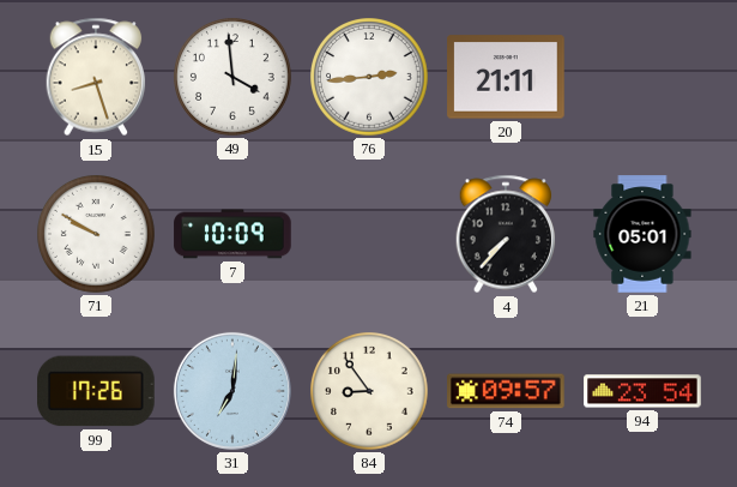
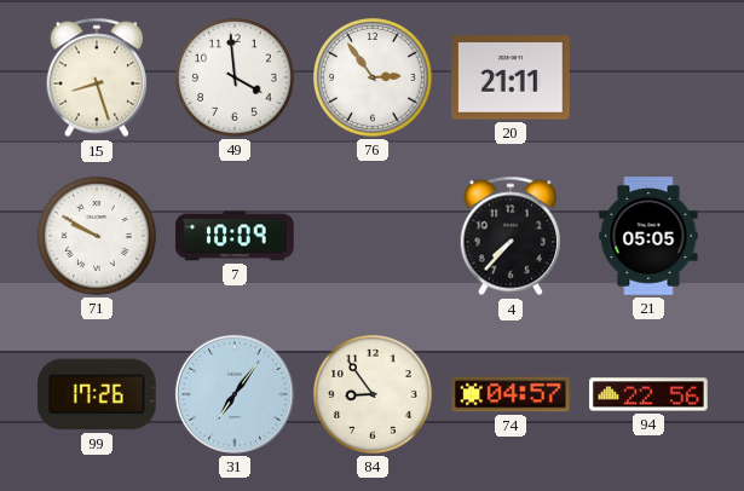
76: 2:44 -> 2:54 (374, 79)
21: 05:01 -> 05:05 (648, 236)
31: 7:01 -> 7:06 (235, 394)
74: 09:57 -> 04:57 (511, 394)
94: 23:54 -> 22:56 (648, 394)
